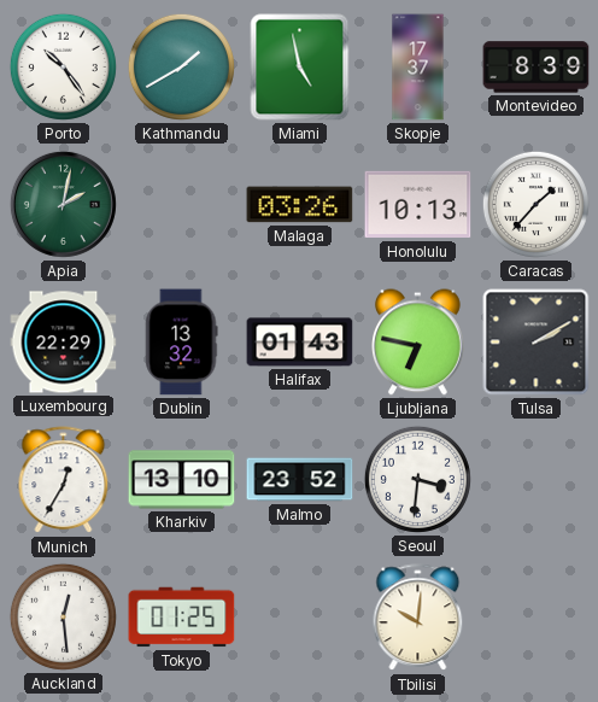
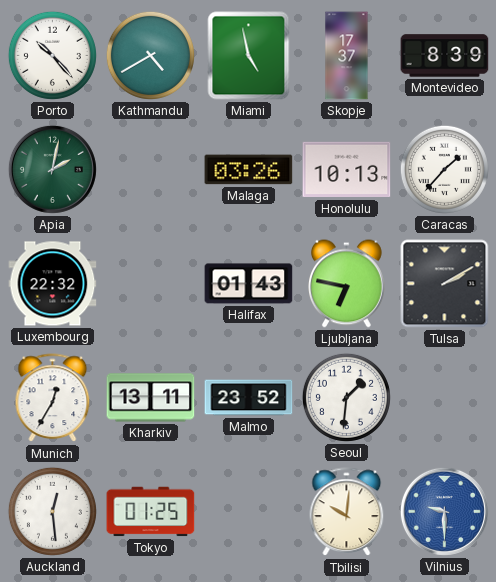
Porto: 10:24 -> 10:23 (52, 55)
Kathmandu: 1:40 -> 4:40 (150, 55)
Luxembourg: 22:29 -> 22:32 (53, 284)
Dublin: 13:32 -> none (181, 343)
Kharkiv: 13:10 -> 13:11 (151, 398)
Seoul: 3:31 -> 1:31 (346, 397)
Vilnius: none -> 9:30 (444, 511)
